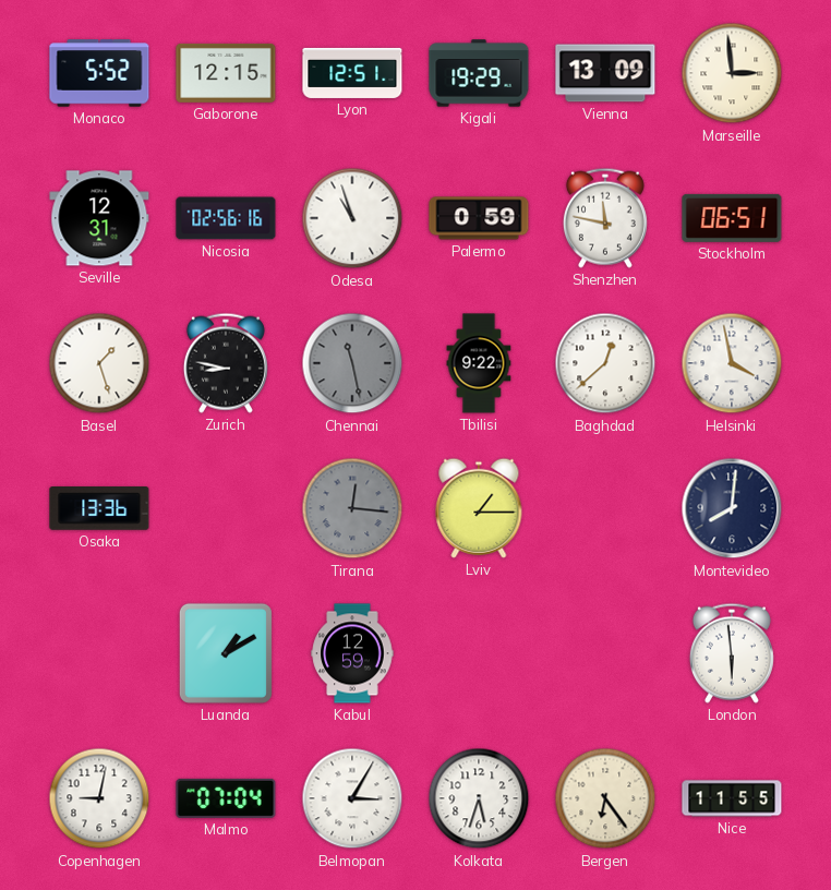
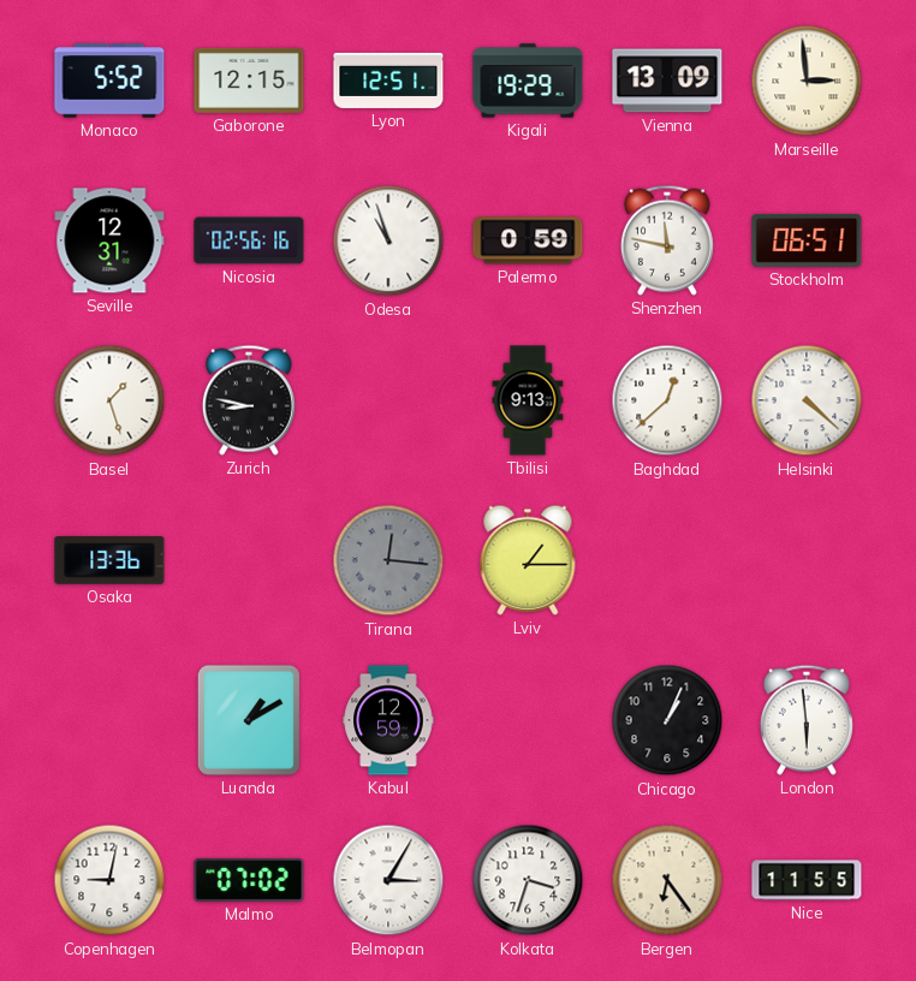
Chennai: 11:28 -> none (352, 363)
Tbilisi: 9:22 -> 9:13 (528, 400)
Helsinki: 3:58 -> 4:22 (807, 400)
Montevideo: 8:01 -> none (732, 508)
Chicago: none -> 1:04 (667, 720)
Malmo: 07:04 -> 07:02 (249, 880)
Kolkata: 5:33 -> 3:33 (528, 880)
